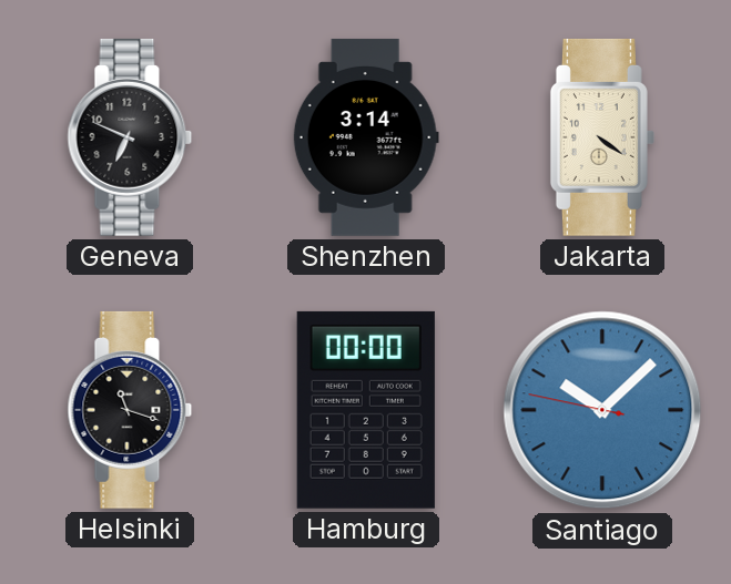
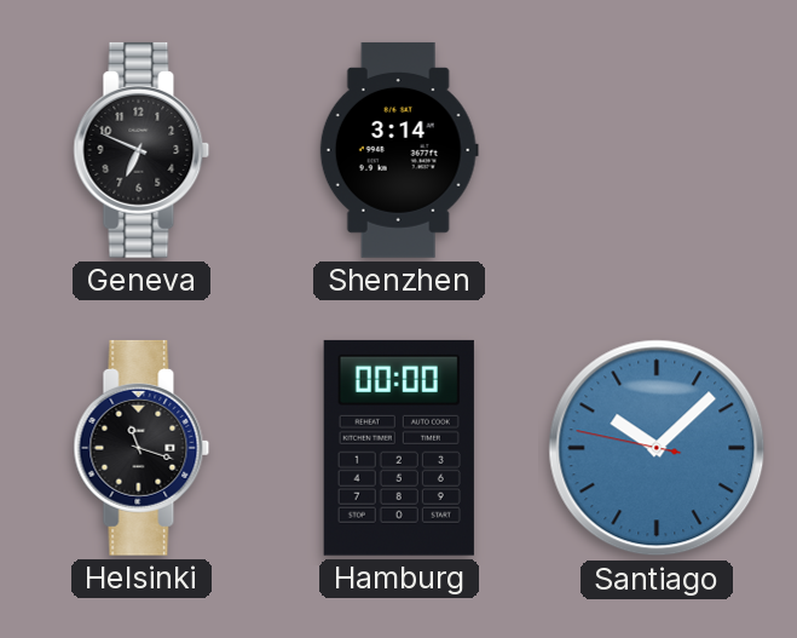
Jakarta: 4:21 -> none (602, 137)
